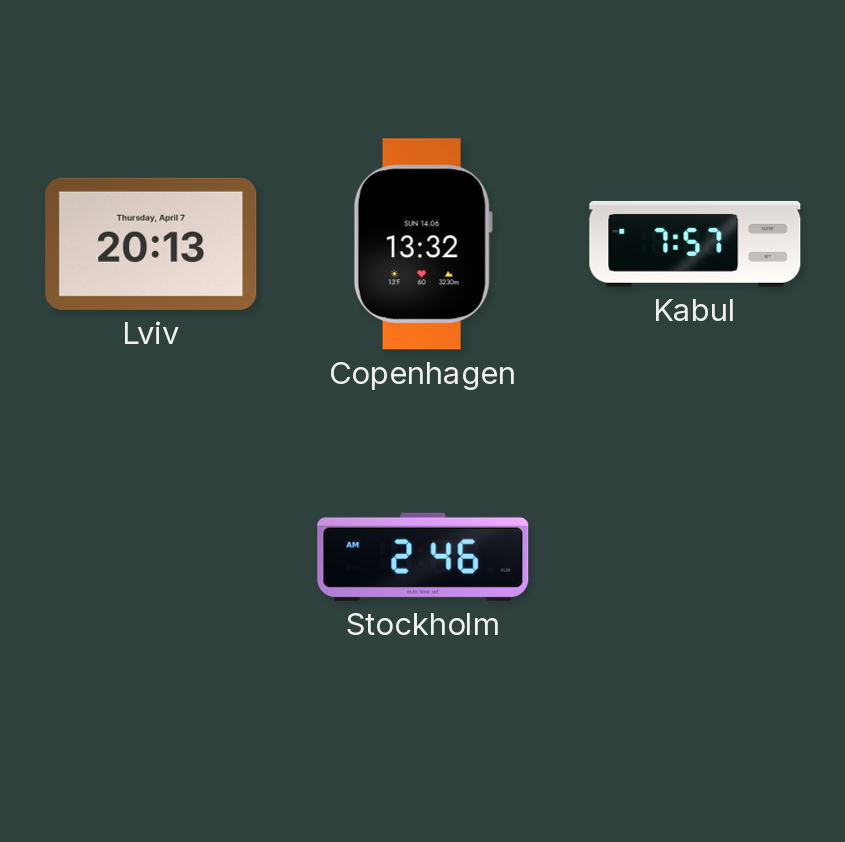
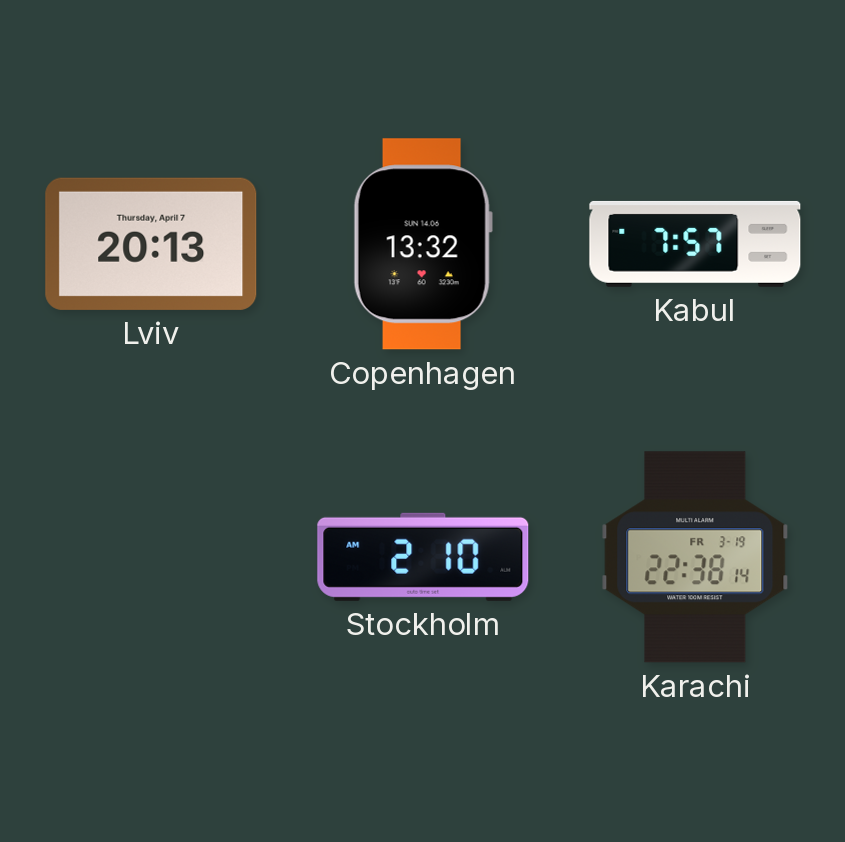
Stockholm: 2:46 -> 2:10 (423, 557)
Karachi: none -> 22:38 (695, 557)
